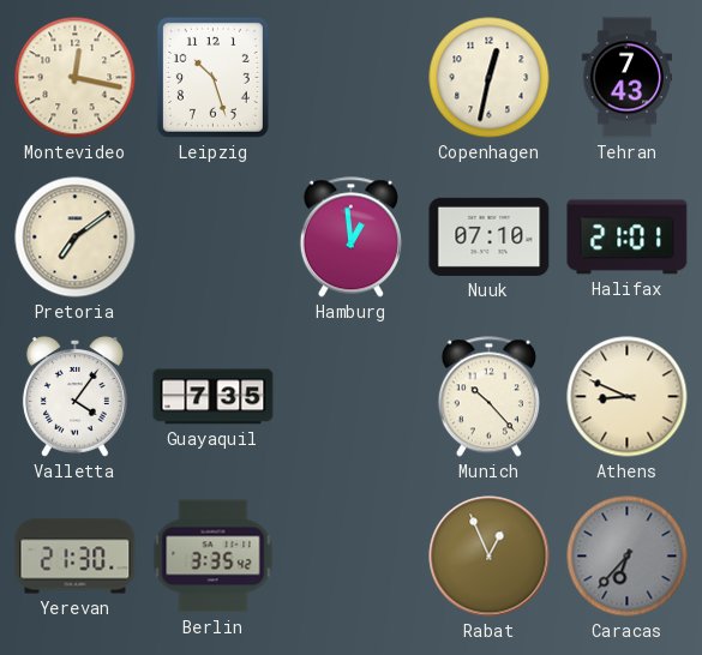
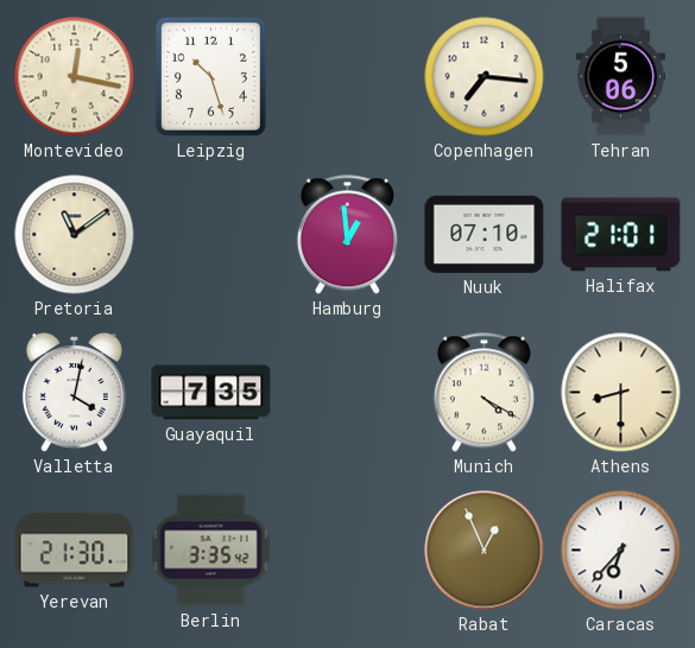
Copenhagen: 12:32 -> 7:16 (485, 77)
Tehran: 7:43 -> 5:06 (620, 77)
Pretoria: 7:09 -> 11:09 (75, 235)
Valletta: 4:06 -> 4:02 (74, 393)
Munich: 10:23 -> 4:20 (484, 393)
Athens: 8:49 -> 8:30 (621, 393)
Caracas dial: grey -> white (621, 551)
